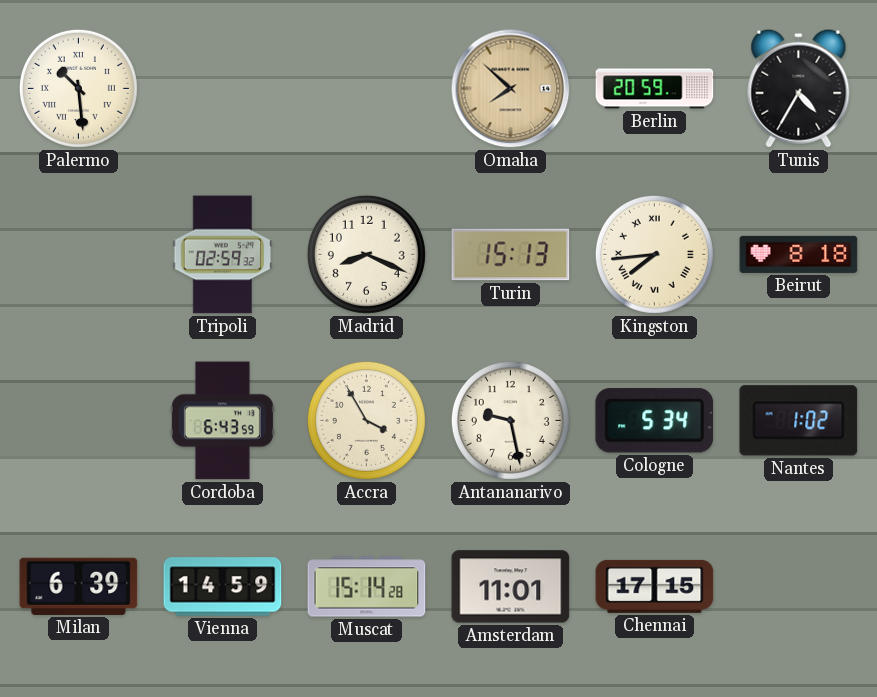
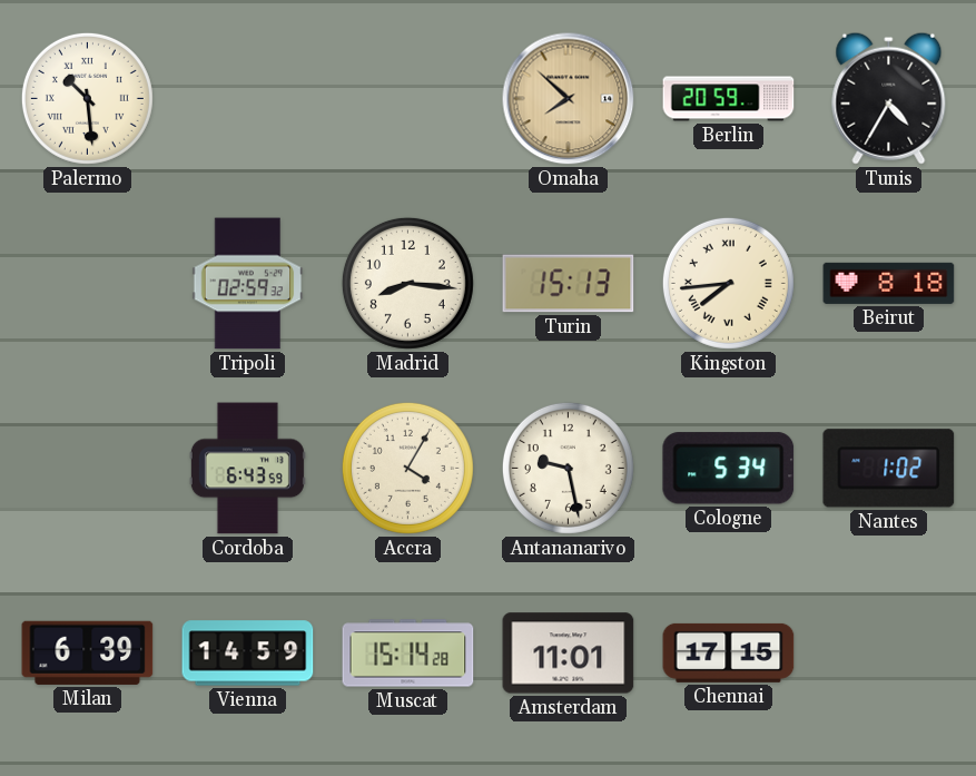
Madrid: 8:19 -> 8:16 (407, 283)
Accra: 3:55 -> 4:05 (407, 468)
